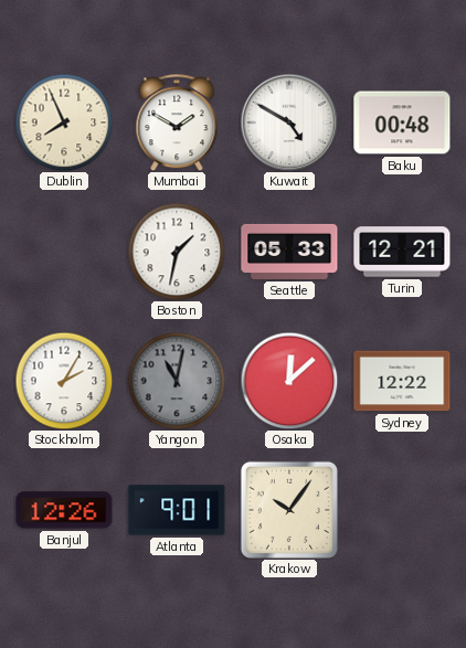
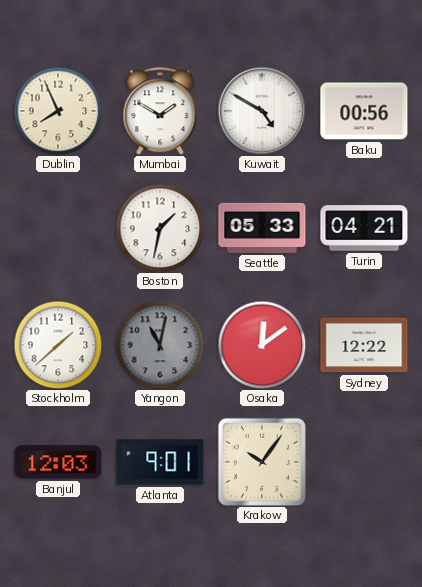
Baku: 00:48 -> 00:56 (364, 111)
Turin: 12:21 -> 04:21 (364, 228)
Stockholm: 2:05 -> 1:38 (58, 345)
Osaka: 12:08 -> 12:09 (262, 345)
Banjul: 12:26 -> 12:03 (58, 462)
